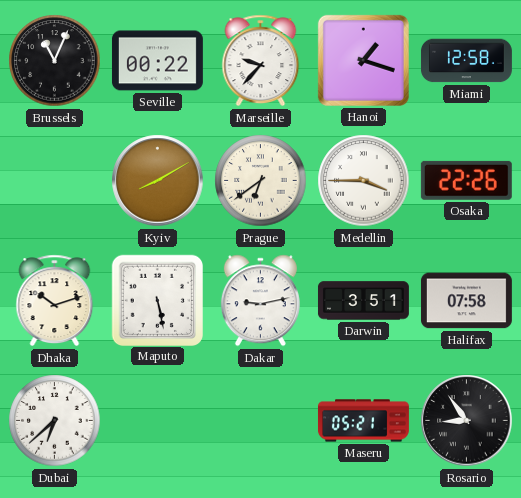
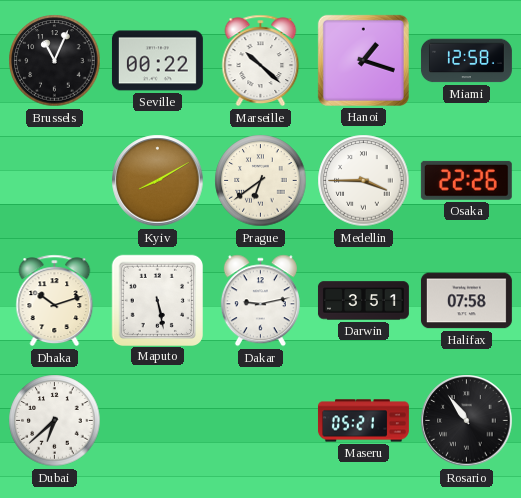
Marseille: 9:37 -> 10:22 (261, 61)
Rosario: 8:54 -> 10:54 (467, 421)
